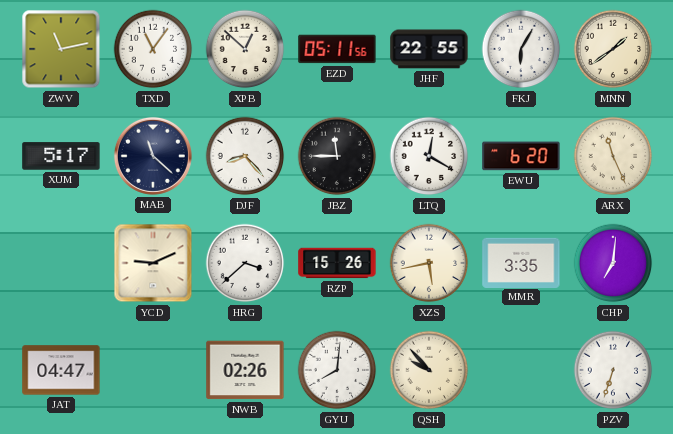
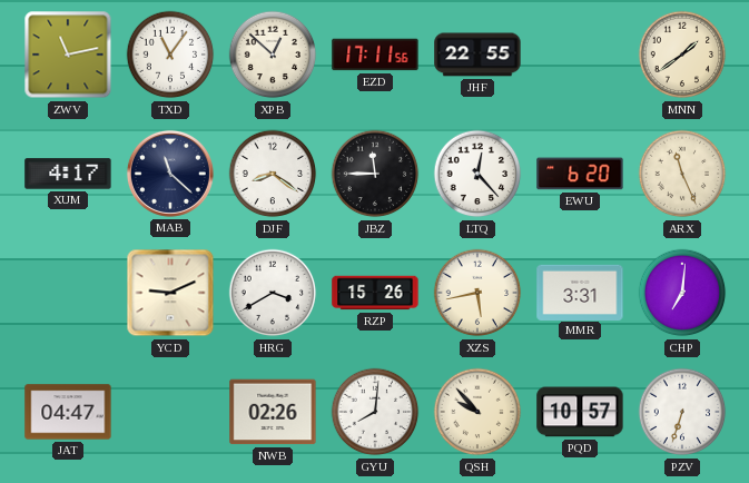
EZD: 05:11 -> 17:11 (375, 55)
FKJ: 6:05 -> none (521, 49)
XUM: 5:17 -> 4:17 (68, 174)
DJF: 8:23 -> 8:21 (273, 174)
LTQ: 12:20 -> 12:23 (477, 174)
HRG: 3:38 -> 3:40 (273, 293)
MMR: 3:35 -> 3:31 (580, 292)
PQD: none -> 10:57 (580, 412)
